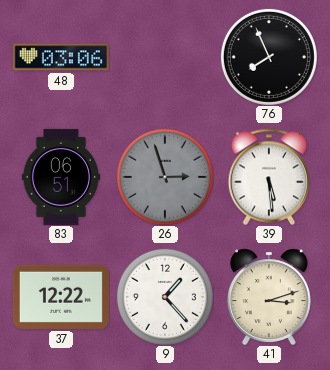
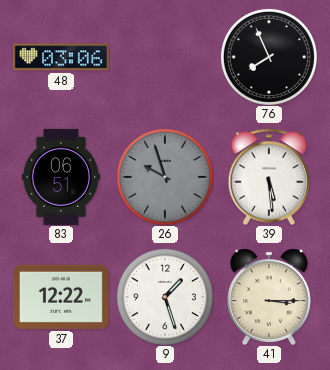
26: 2:57 -> 9:57 (165, 177)
9: 1:23 -> 1:27 (165, 297)
41: 3:12 -> 3:15 (269, 297)
